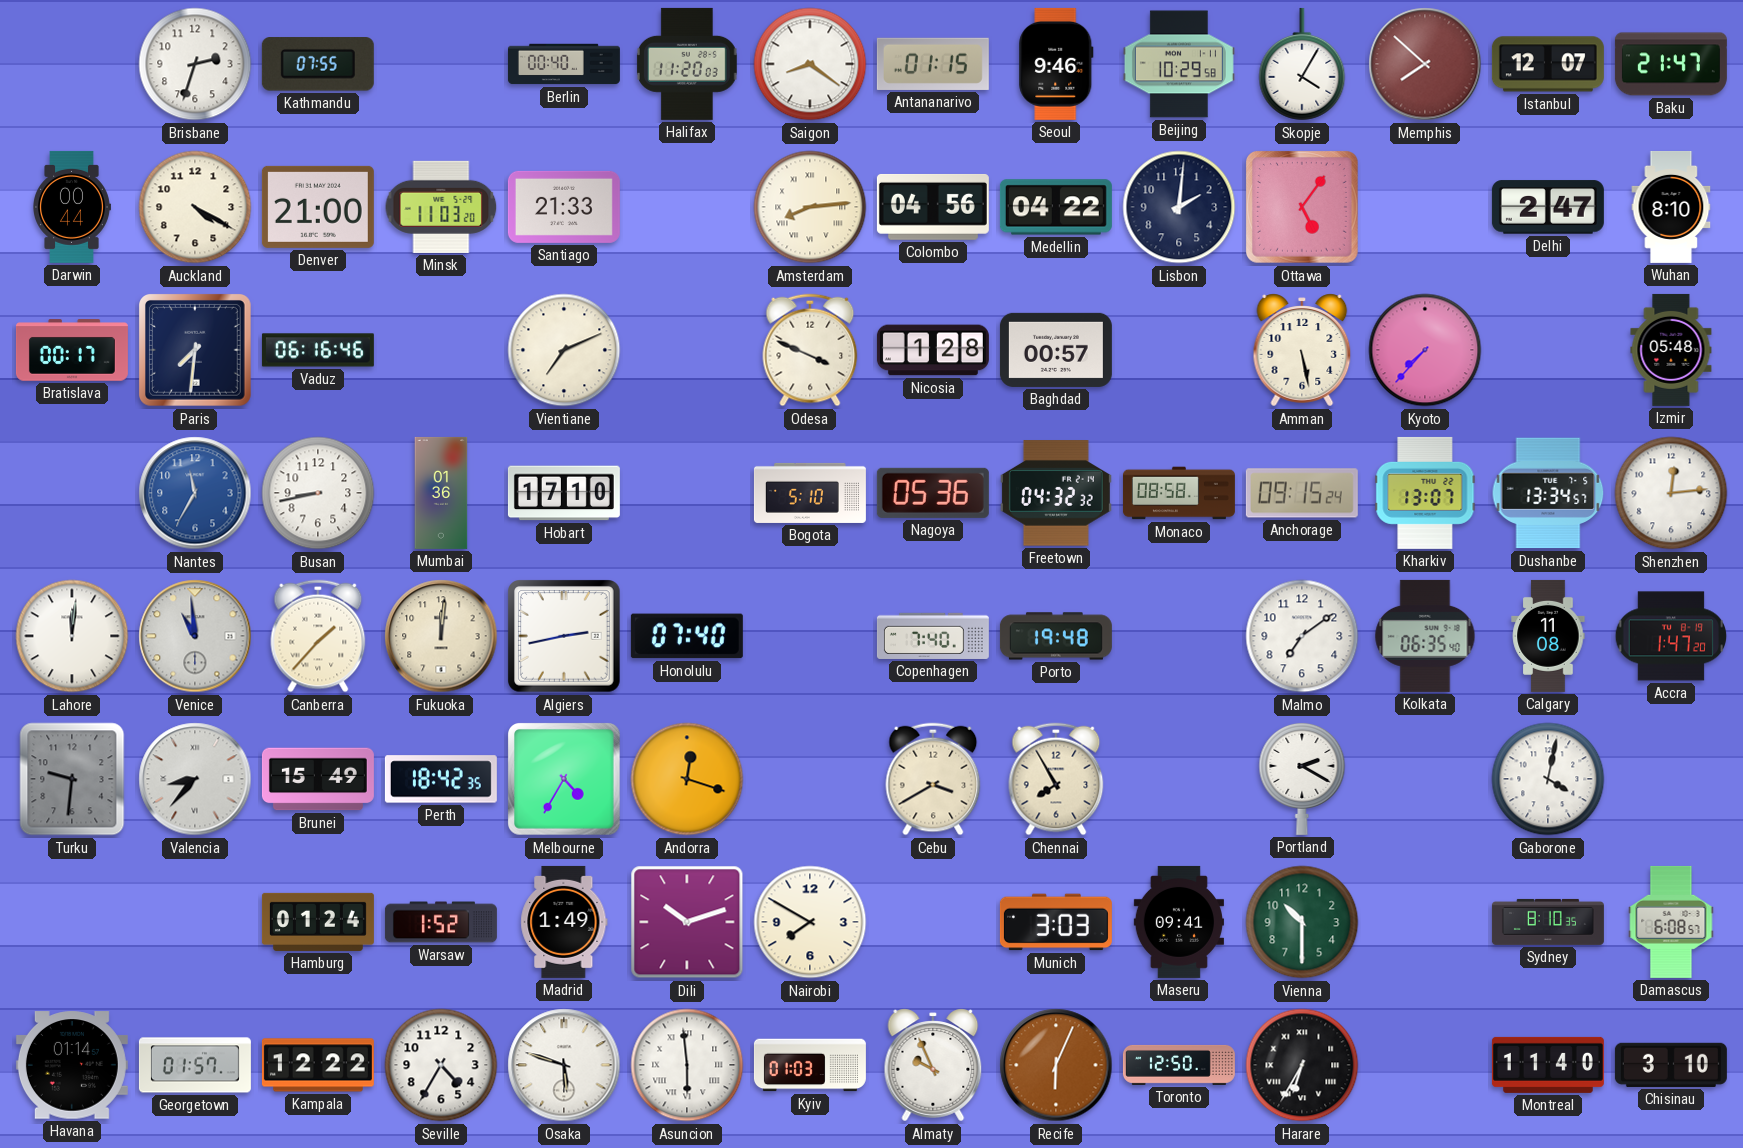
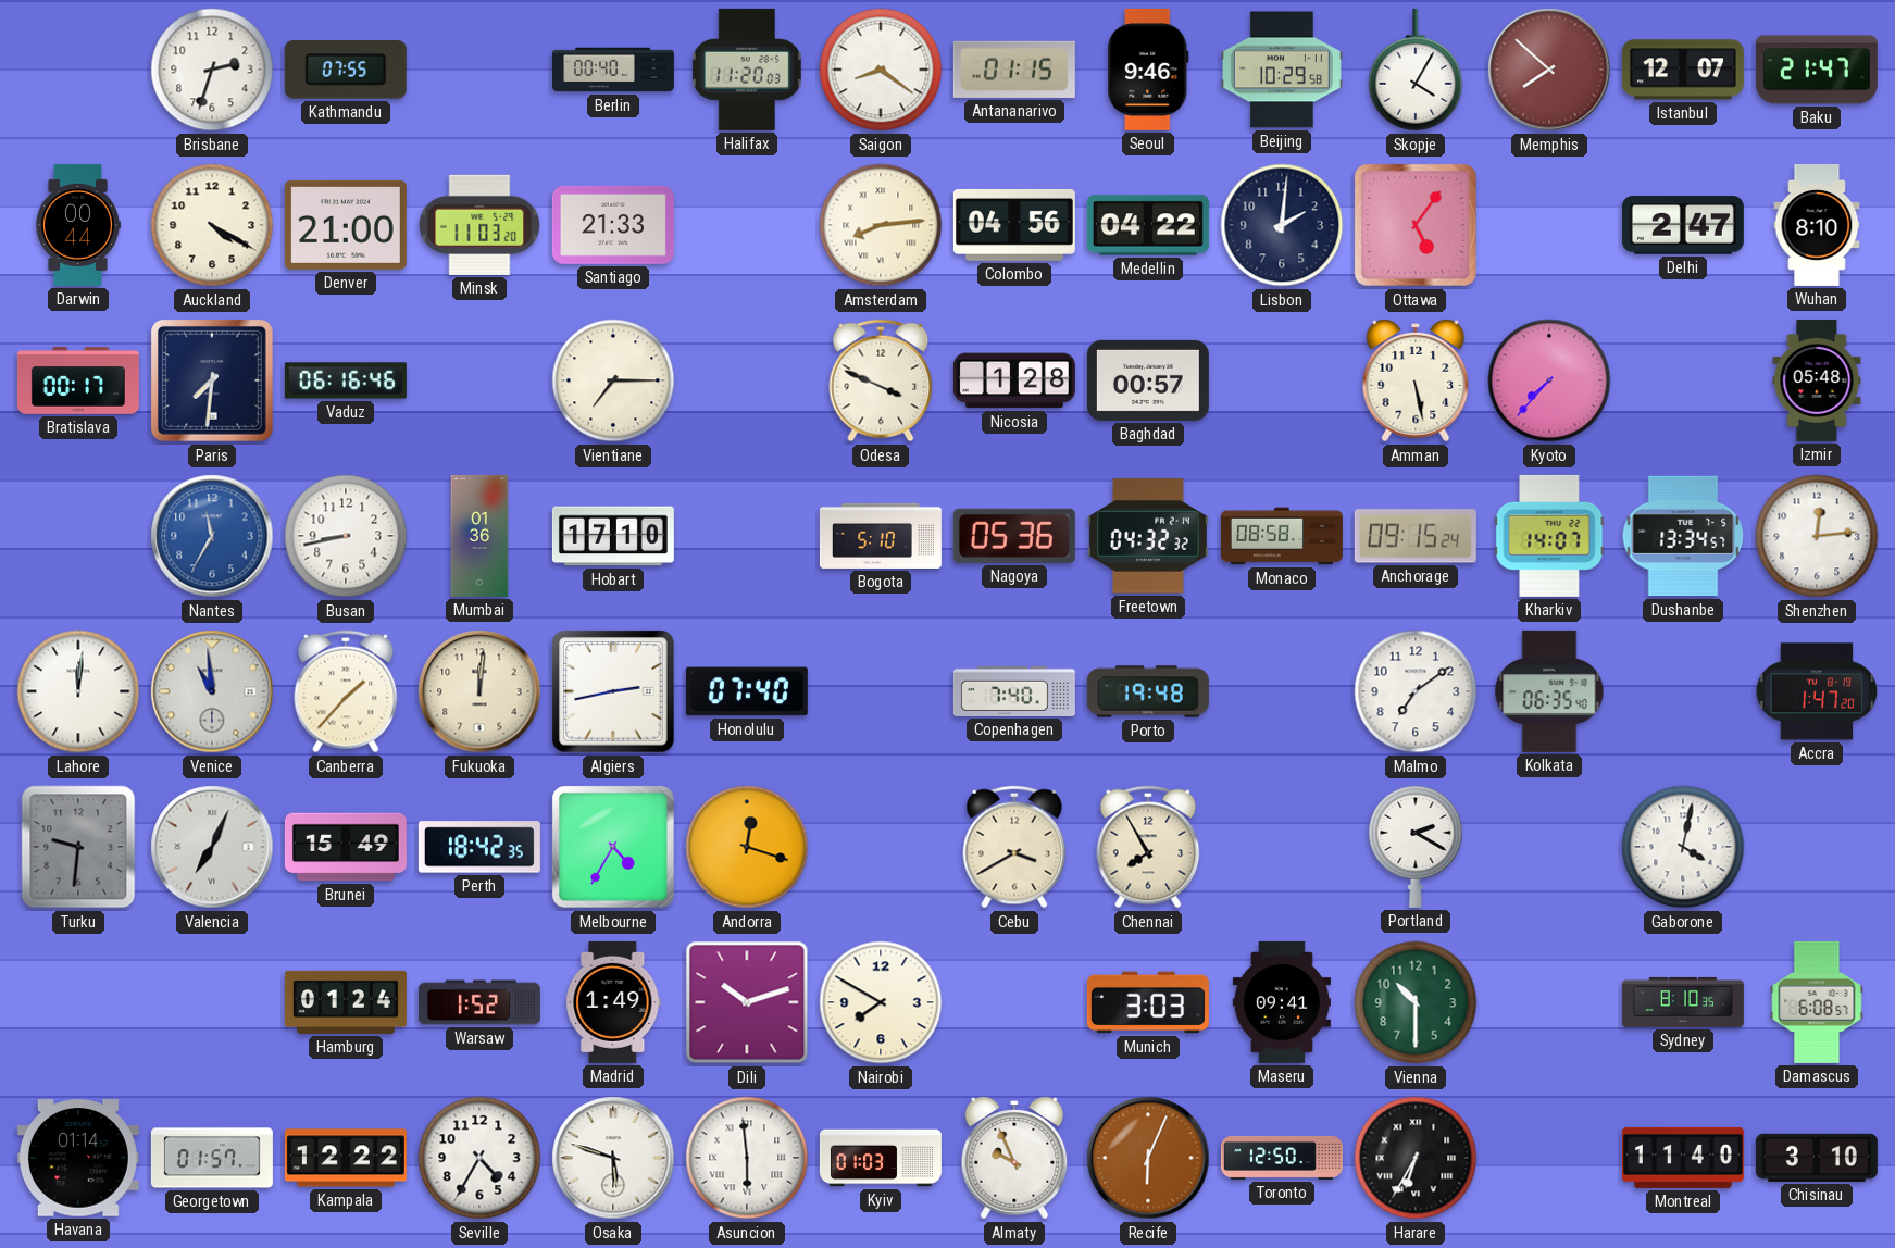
Vientiane: 7:11 -> 7:15 (613, 380)
Kharkiv: 13:07 -> 14:07 (1549, 536)
Calgary: 11:08 -> none (1548, 636)
Valencia: 8:37 -> 7:04 (212, 847)
